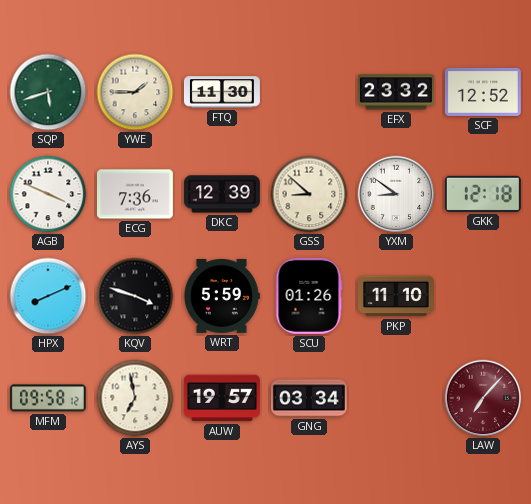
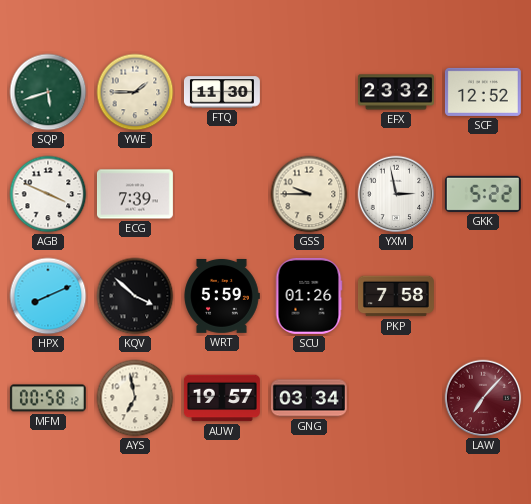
ECG: 7:36 -> 7:39 (135, 194)
DKC: 12:39 -> none (222, 194)
GSS: 8:52 -> 9:45 (309, 194)
YXM: 8:51 -> 2:58 (396, 194)
GKK: 12:18 -> 5:22 (483, 194)
KQV: 3:48 -> 3:52 (135, 296)
PKP: 11:10 -> 7:58 (396, 296)
MFM: 09:58 -> 00:58 (48, 398)
